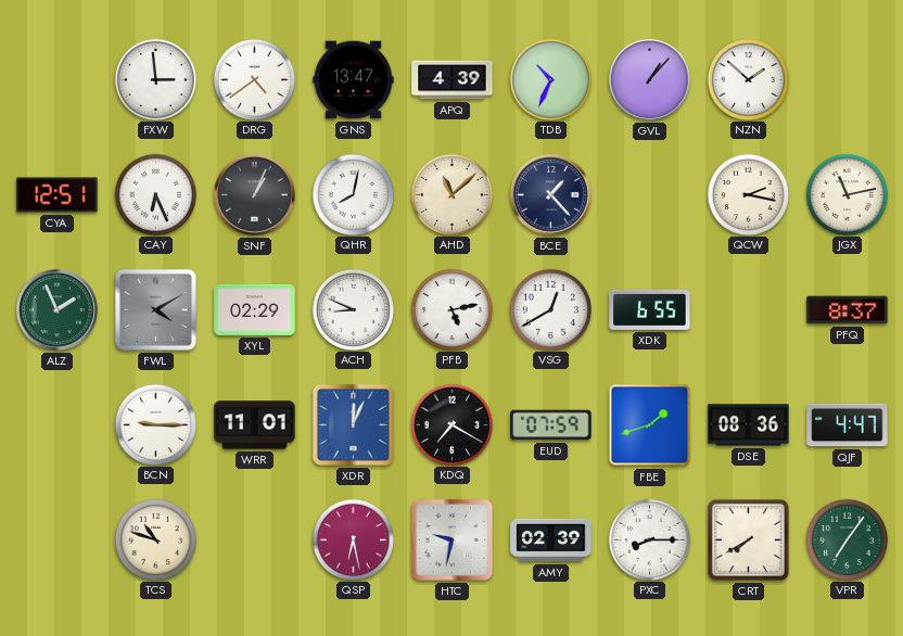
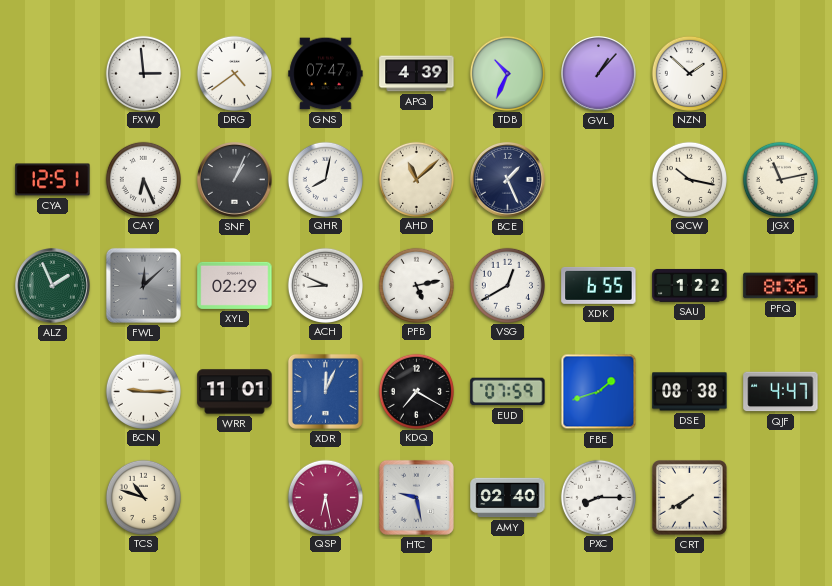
GNS: 13:47 -> 07:47 (326, 74)
BCE: 1:23 -> 1:26 (508, 180)
QCW: 2:17 -> 10:17 (689, 179)
FWL: 4:10 -> 12:08 (143, 285)
SAU: none -> 1:22 (690, 285)
PFQ: 8:37 -> 8:36 (781, 286)
DSE: 08:36 -> 08:38 (690, 392)
HTC: 9:32 -> 9:28 (416, 497)
AMY: 02:39 -> 02:40 (508, 498)
VPR: 7:06 -> none (847, 539)
